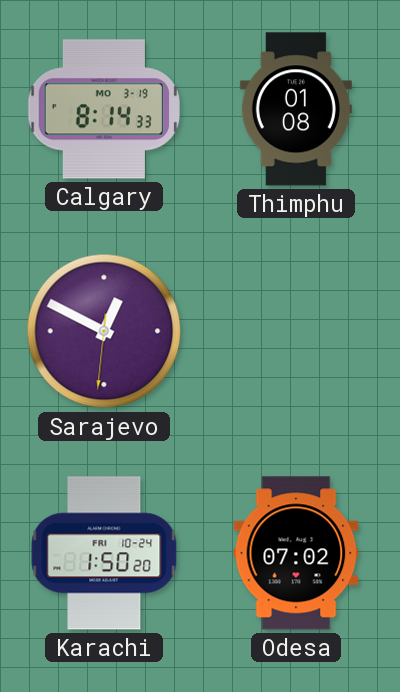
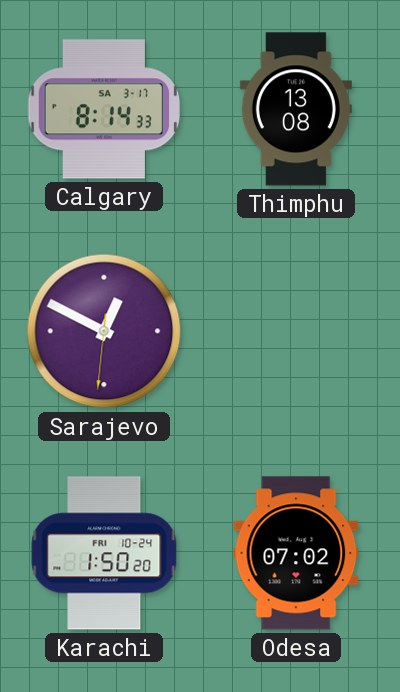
Calgary date: MO 3-19 -> SA 3-17 (103, 109)
Thimphu: 01:08 -> 13:08 (296, 109)
